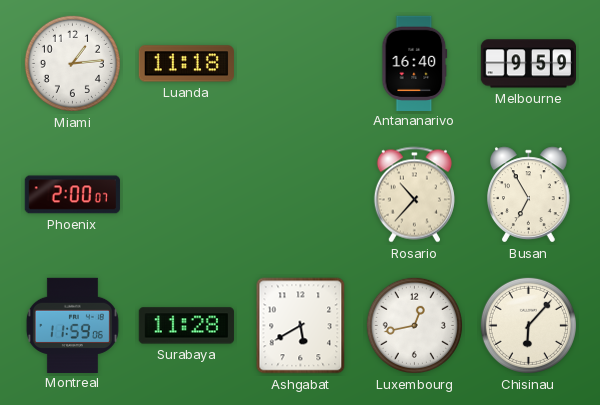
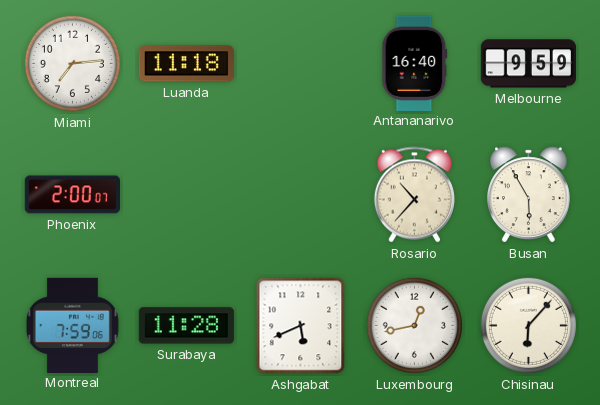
Miami: 1:14 -> 7:14 (72, 63)
Busan: 6:55 -> 5:55 (529, 195)
Montreal: 11:59 -> 7:59 (72, 325)
Ashgabat: 5:40 -> 5:41 (301, 326)
